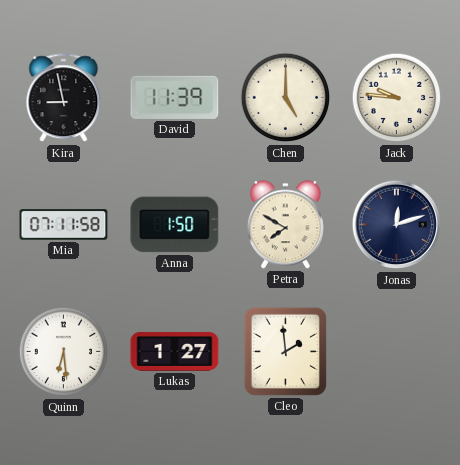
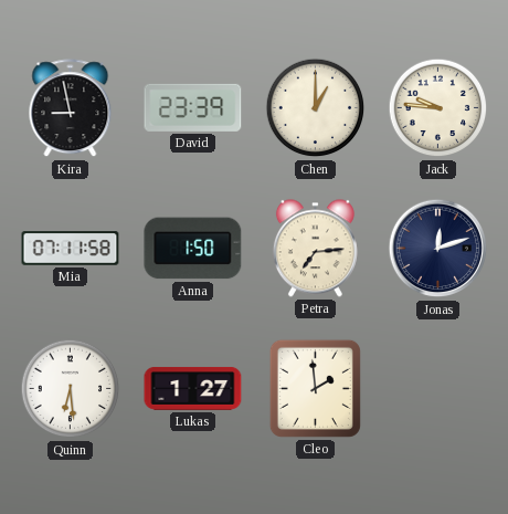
David: 11:39 -> 23:39 (193, 107)
Chen: 5:00 -> 1:00 (316, 108)
Petra: 7:50 -> 7:14 (315, 249)
